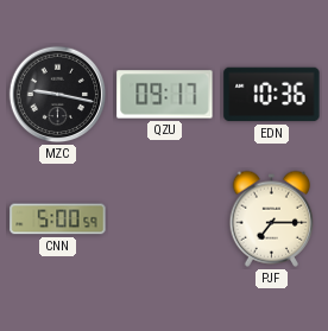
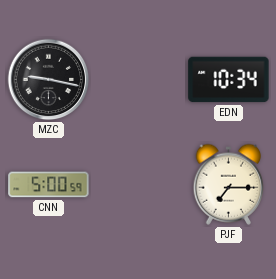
QZU: 09:17 -> none (165, 95)
EDN: 10:36 -> 10:34 (229, 80)
